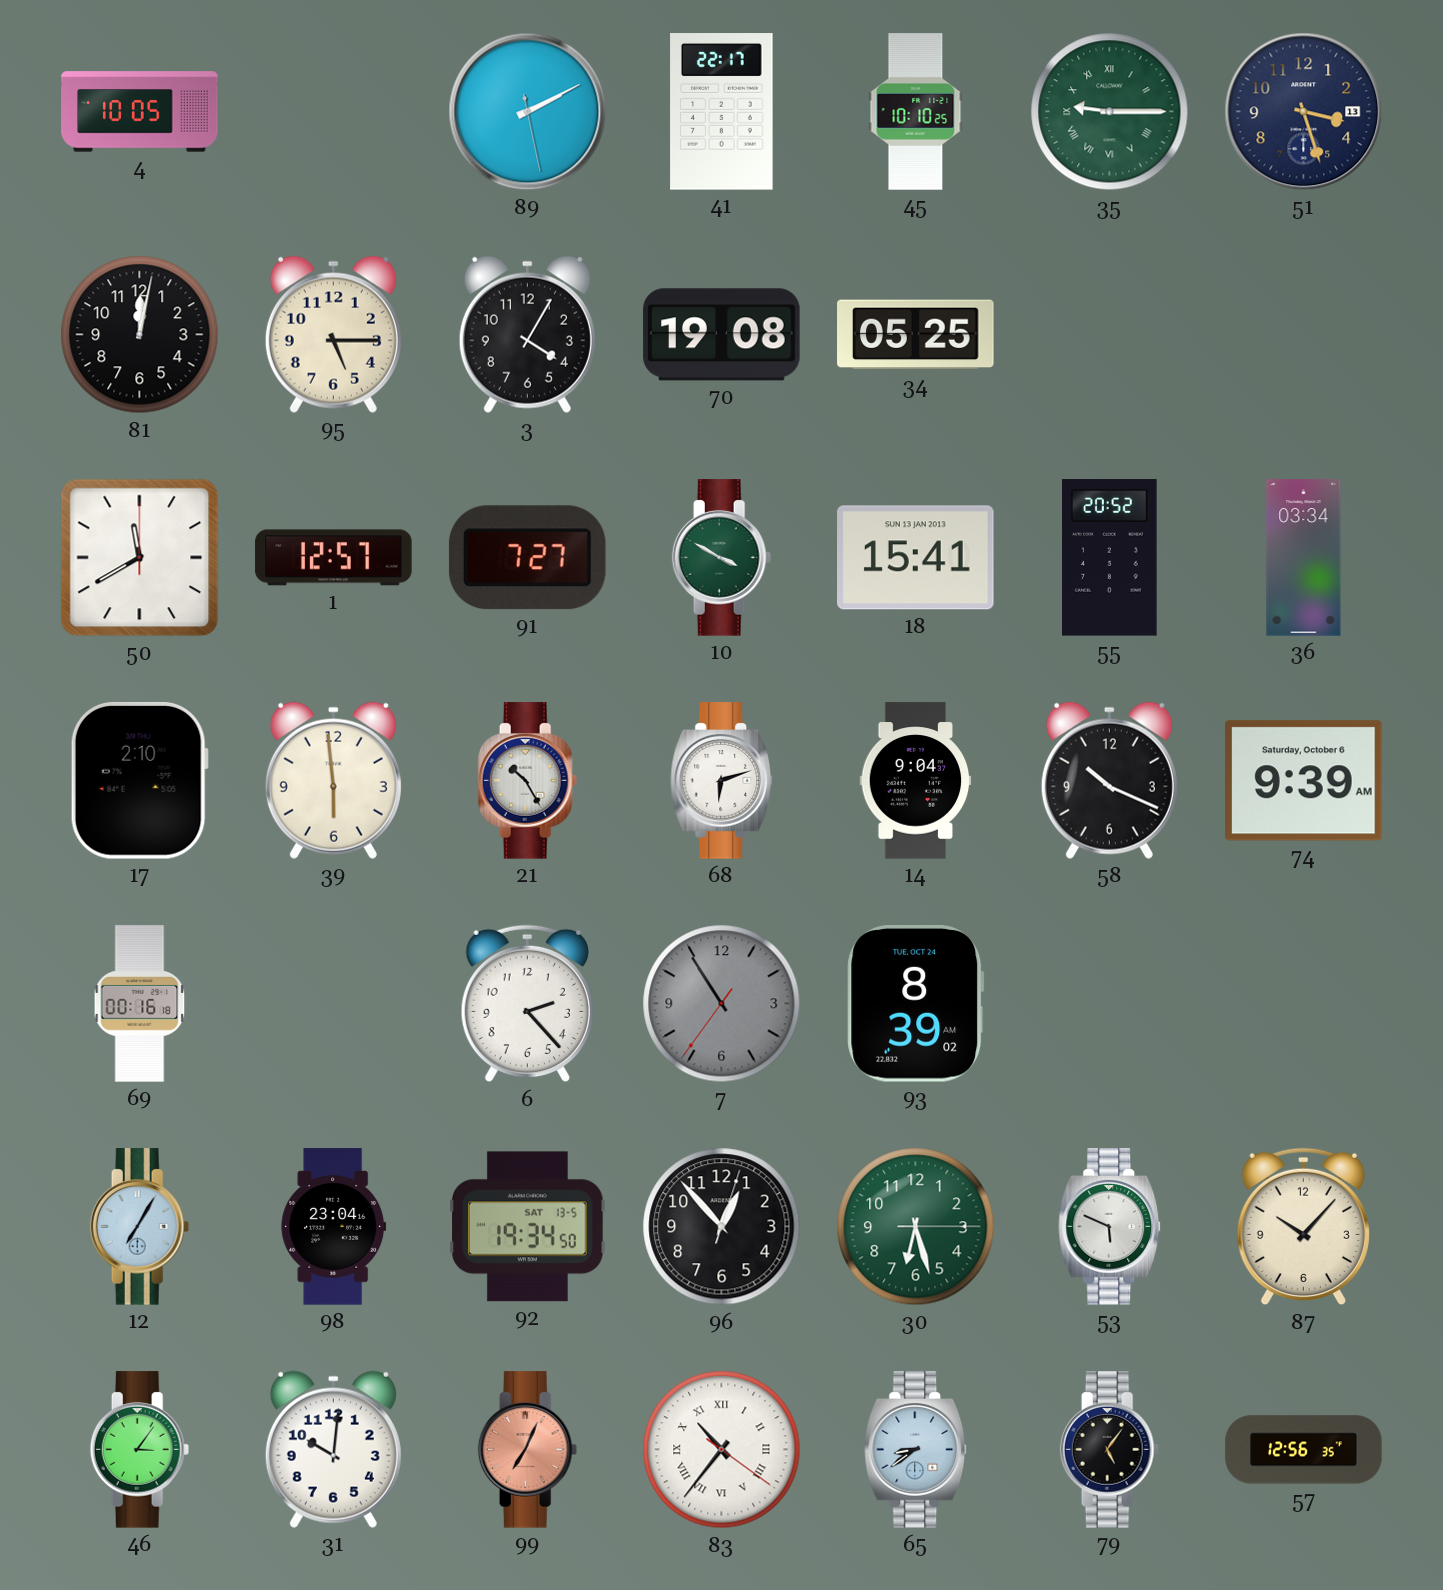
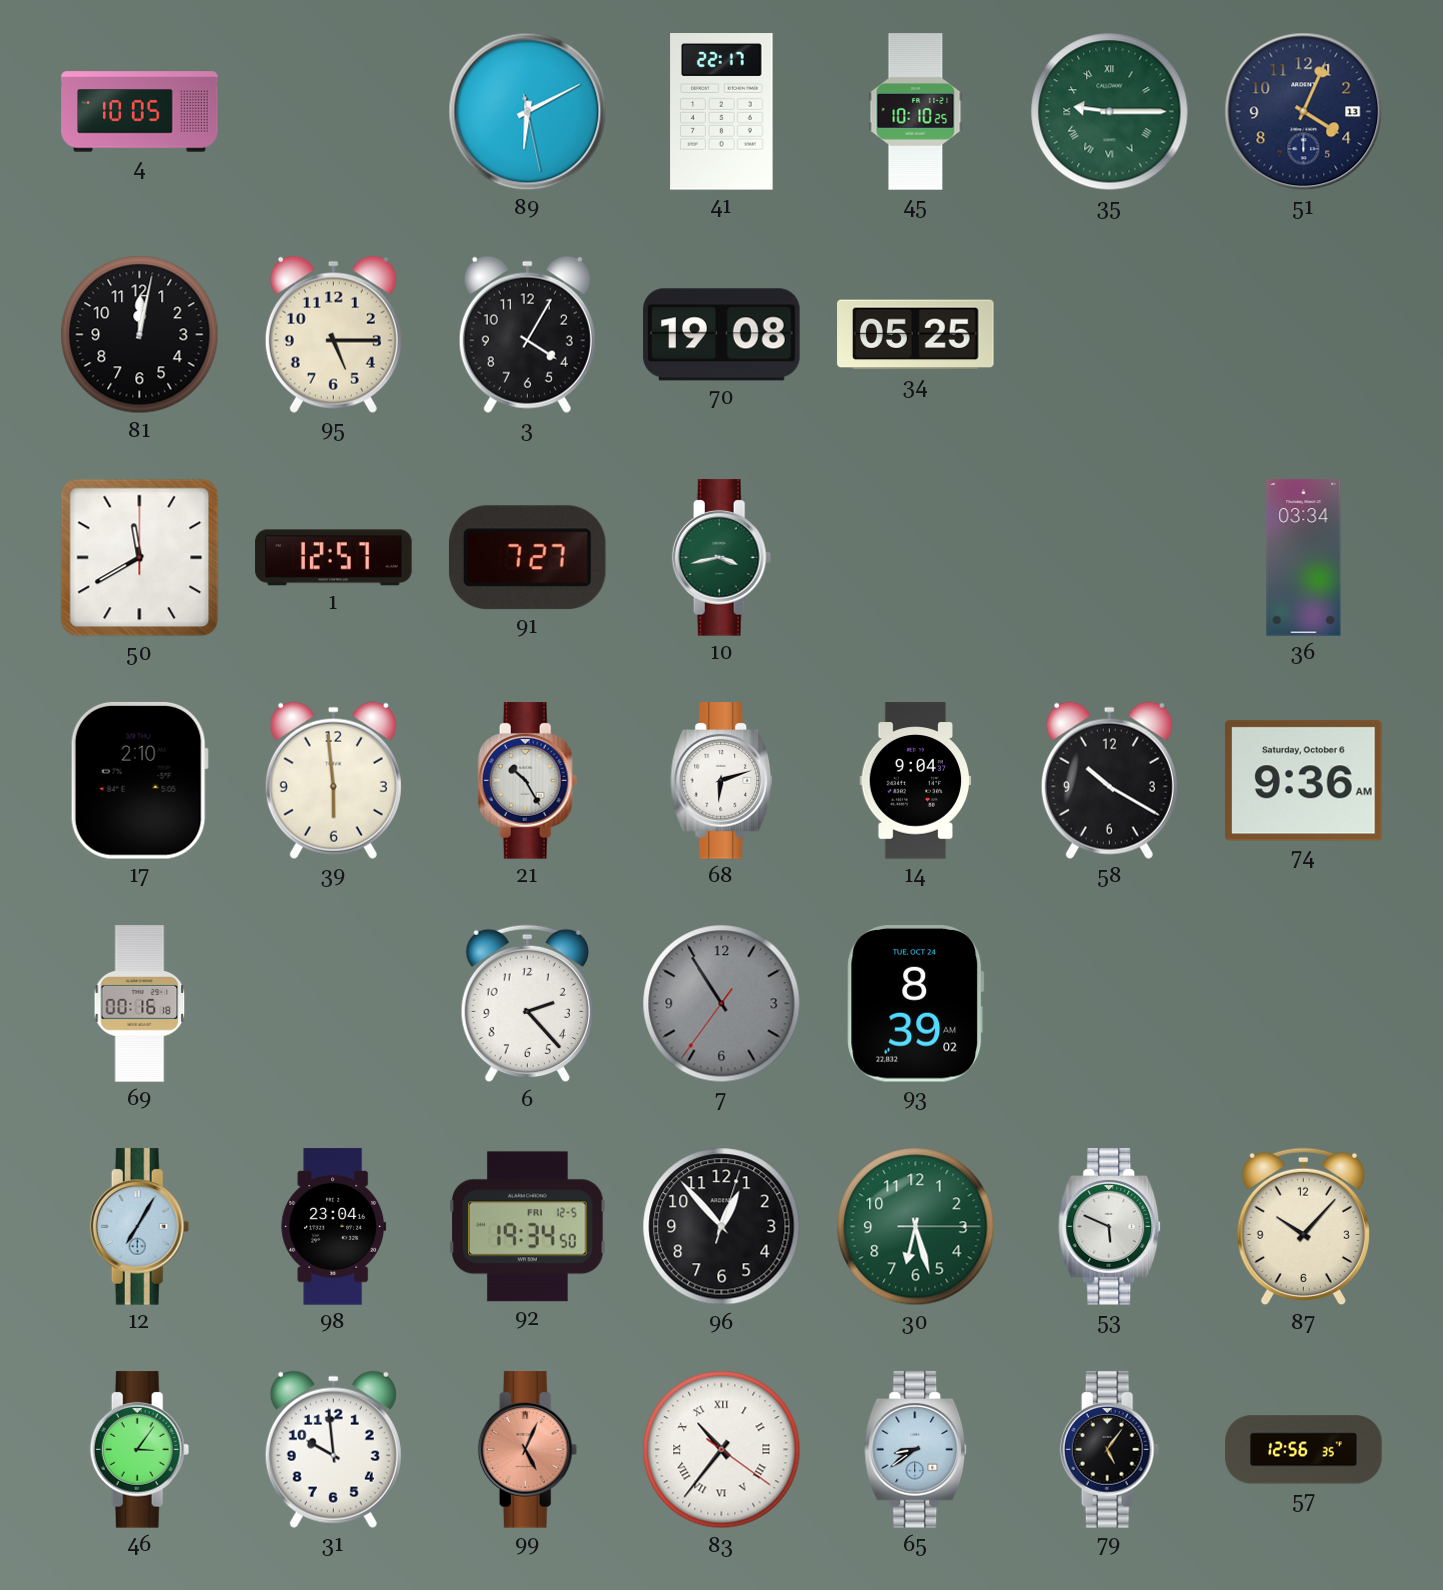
89: 2:10 -> 6:10 (528, 112)
51: 3:27 -> 4:04 (1304, 112)
10: 3:50 -> 3:43 (722, 558)
18: 15:41 -> none (916, 558)
55: 20:52 -> none (1110, 558)
58: 10:19 -> 10:20 (1109, 780)
74: 9:39 -> 9:36 (1304, 781)
92 date: SAT 13-5 -> FRI 12-5 (528, 1227)
31: 10:01 -> 9:59 (333, 1449)
99: 7:04 -> 5:04 (528, 1450)
